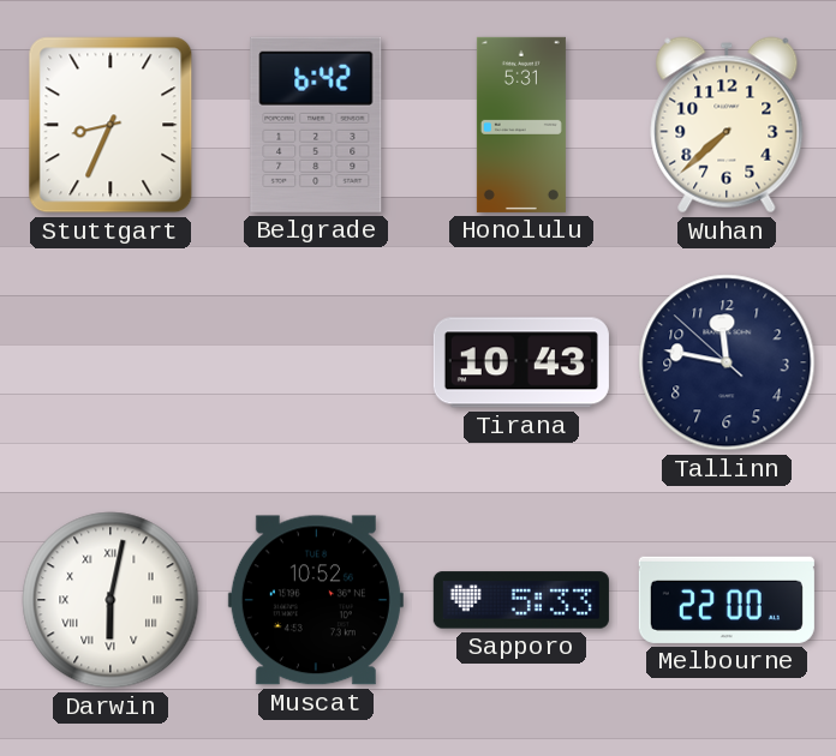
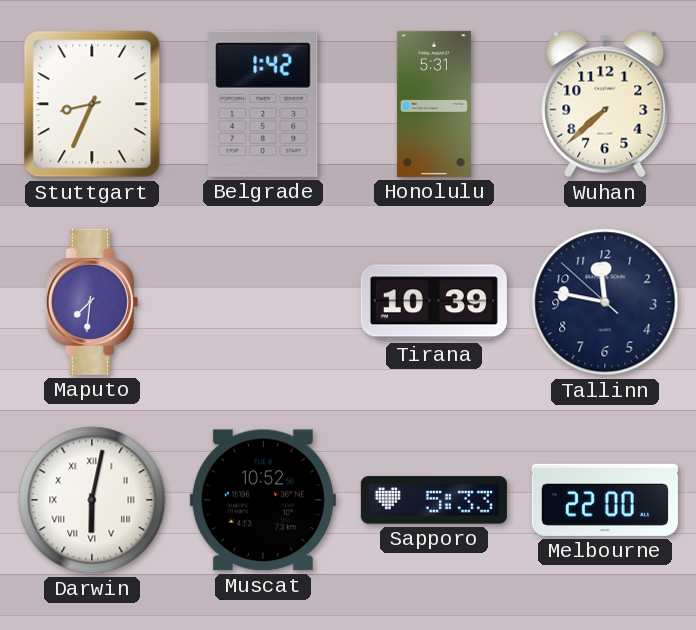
Belgrade: 6:42 -> 1:42 (263, 104)
Maputo: none -> 7:31 (92, 302)
Tirana: 10:43 -> 10:39 (434, 302)
